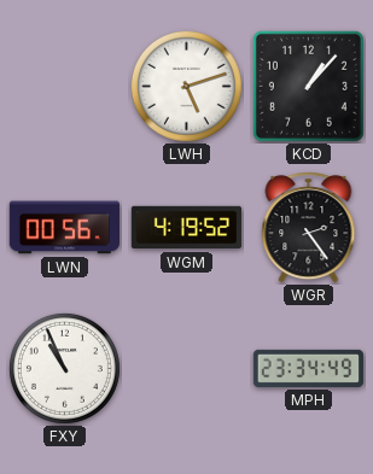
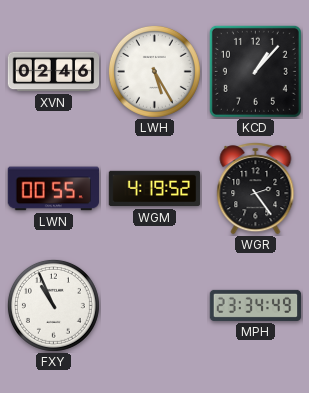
XVN: none -> 02:46 (54, 72)
LWH: 5:12 -> 5:25 (154, 71)
LWN: 00:56 -> 00:55 (53, 189)
